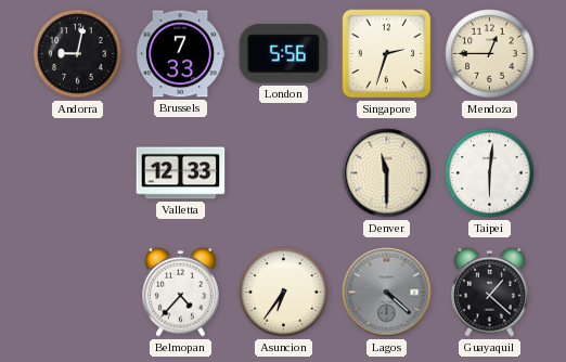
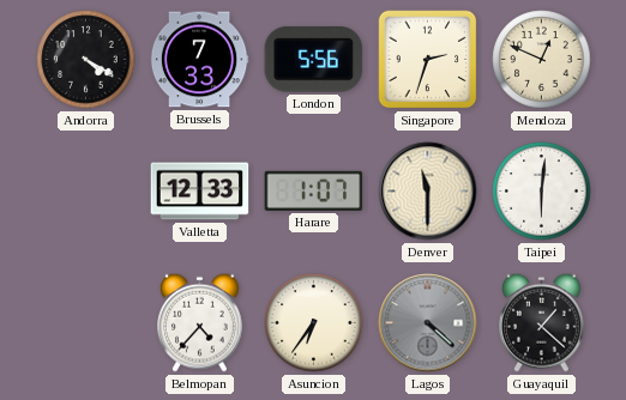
Andorra: 9:02 -> 4:20 (86, 60)
Mendoza: 12:45 -> 12:49 (542, 60)
Harare: none -> 1:07 (314, 190)
